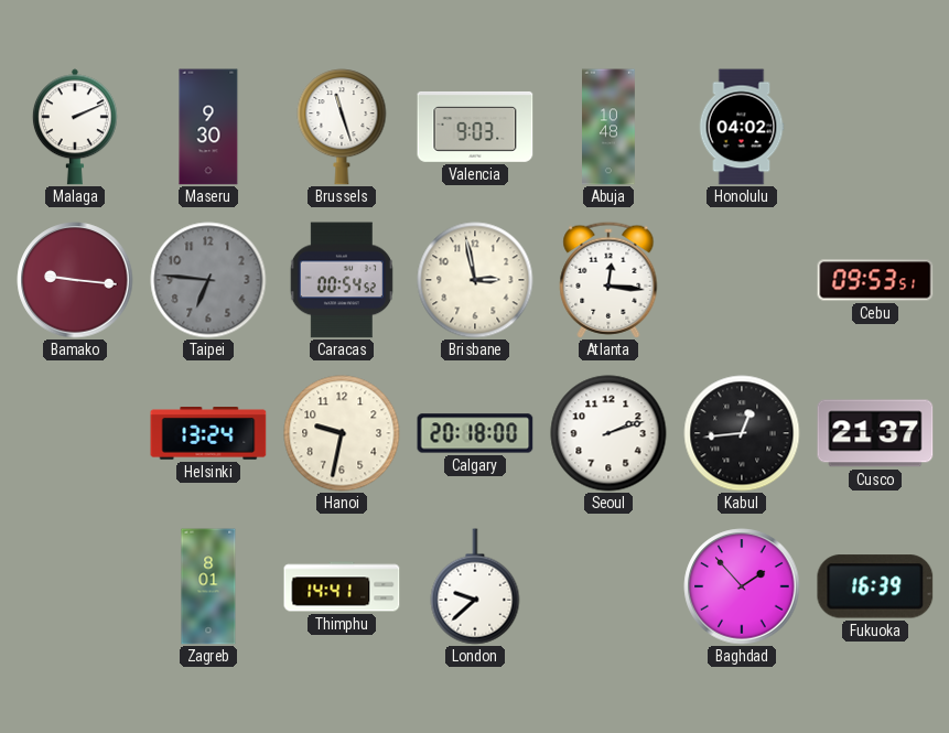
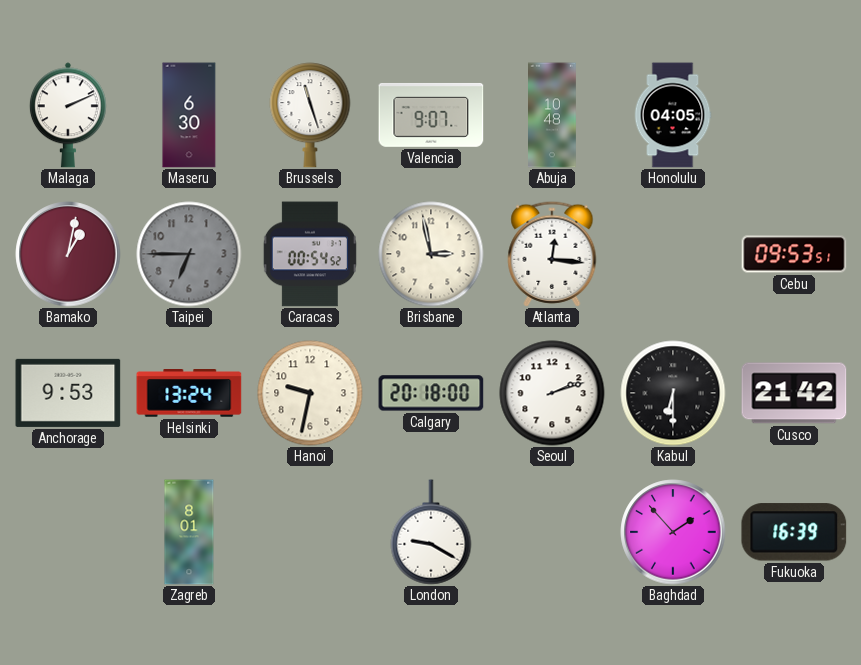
Maseru: 9:30 -> 6:30 (189, 115)
Valencia: 9:03 -> 9:07 (431, 115)
Honolulu: 04:02 -> 04:05 (673, 115)
Bamako: 9:16 -> 1:02 (68, 254)
Taipei: 6:46 -> 6:45 (189, 254)
Anchorage: none -> 9:53 (68, 393)
Kabul: 12:44 -> 6:30 (673, 393)
Cusco: 21:37 -> 21:42 (794, 393)
Thimphu: 14:41 -> none (342, 586)
London: 9:38 -> 9:20 (431, 532)
